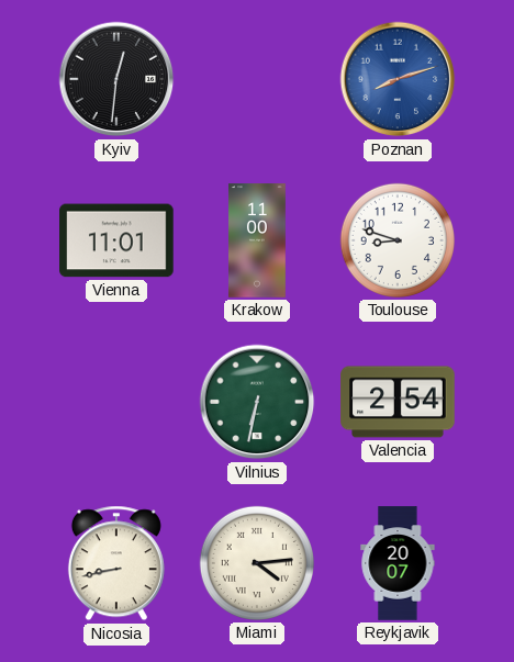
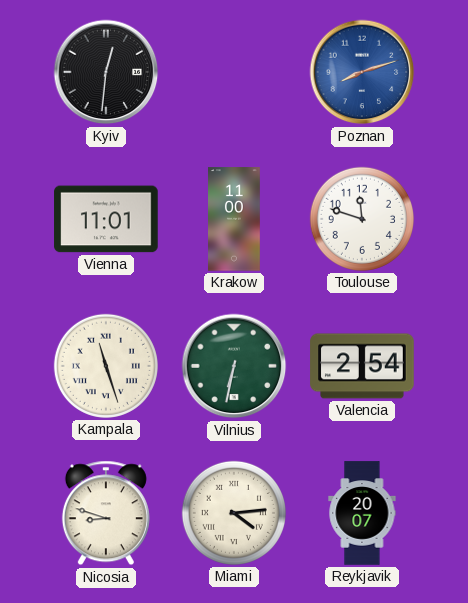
Toulouse: 8:48 -> 11:48 (362, 219)
Kampala: none -> 11:27 (106, 366)
Nicosia: 8:43 -> 8:48 (106, 513)
